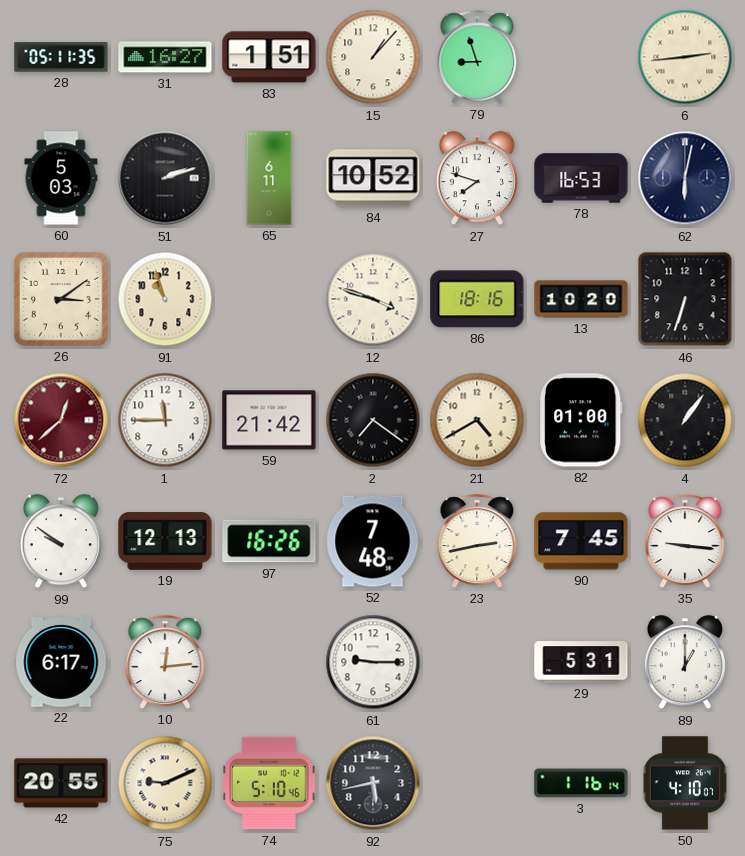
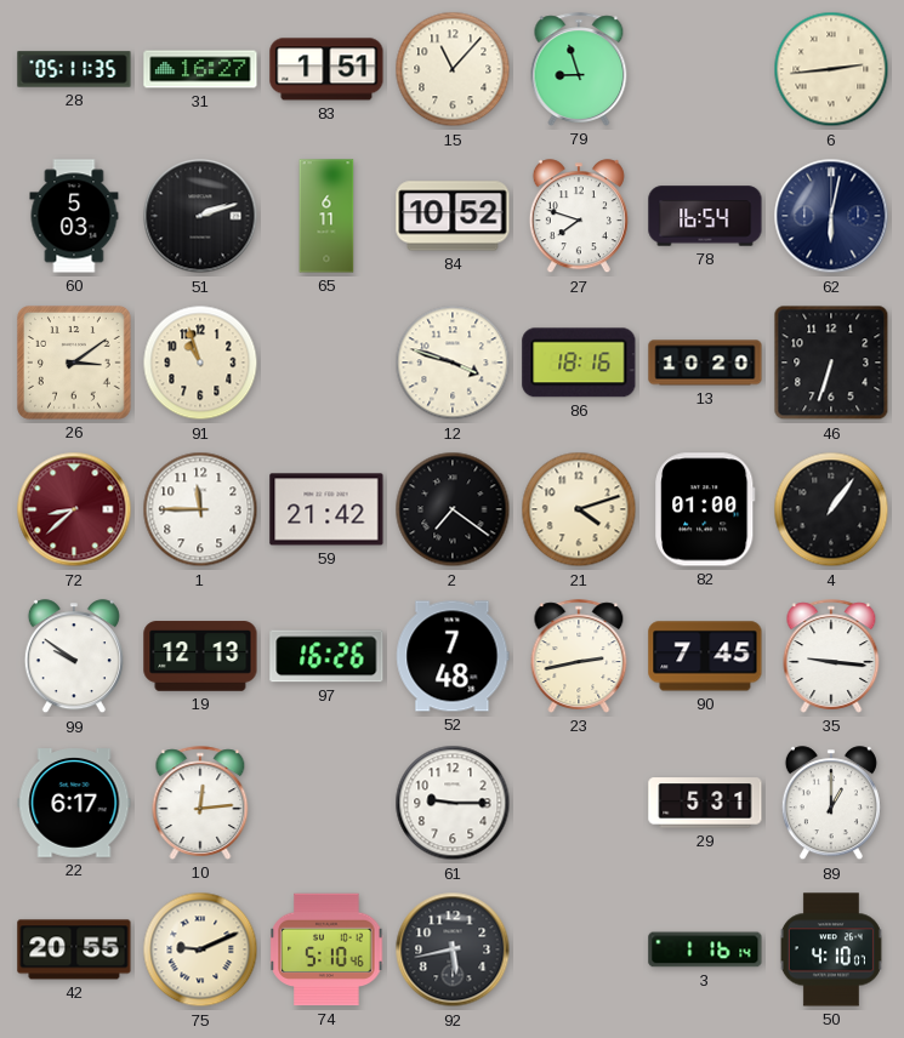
15: 1:07 -> 11:07 (453, 69)
78: 16:53 -> 16:54 (705, 216)
72: 12:38 -> 8:38 (74, 509)
21: 4:40 -> 4:12 (579, 509)
